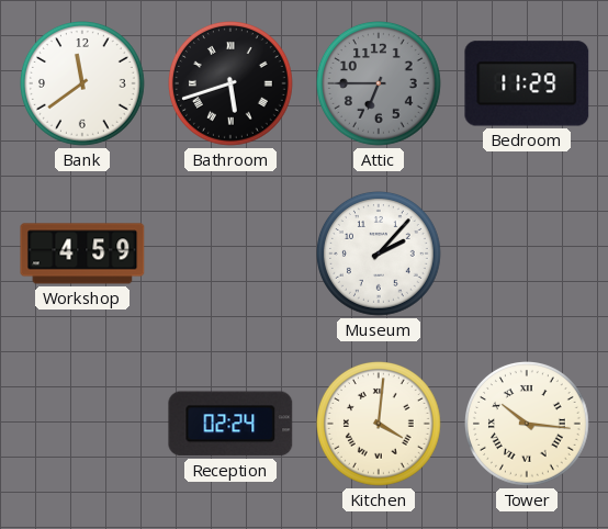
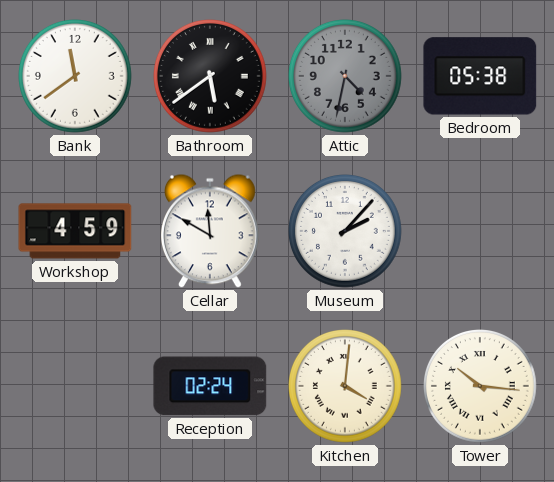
Bathroom: 5:42 -> 5:39 (211, 77)
Attic: 6:45 -> 4:32 (346, 77)
Bedroom: 11:29 -> 05:38 (480, 76)
Cellar: none -> 11:50 (210, 231)
